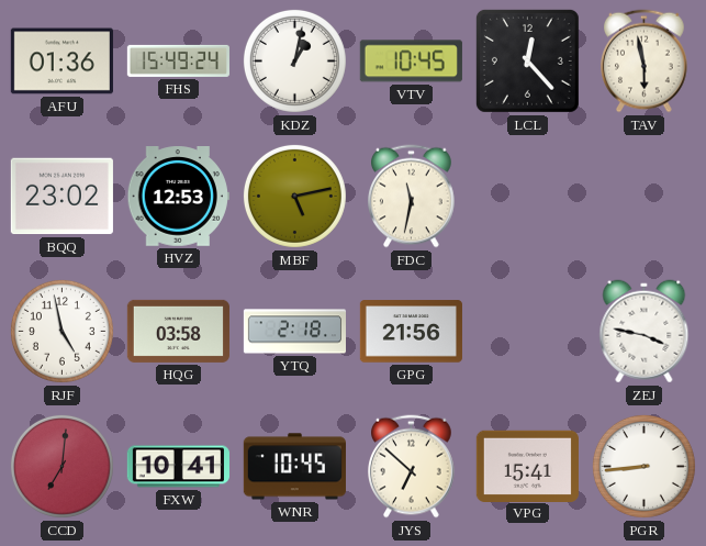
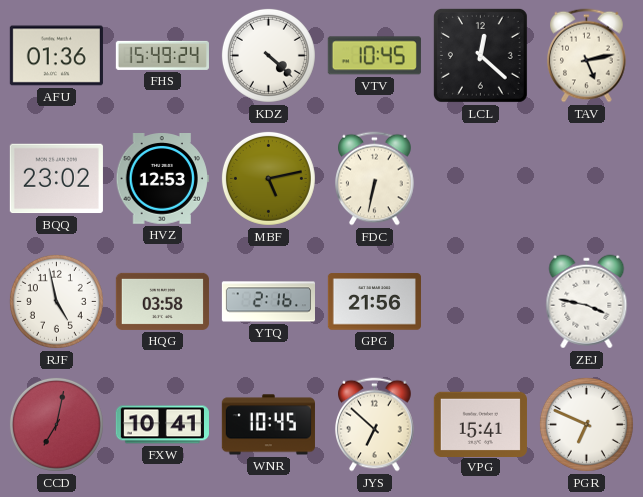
KDZ: 1:02 -> 4:22 (268, 55)
LCL: 12:23 -> 12:22 (480, 55)
TAV: 5:58 -> 5:13 (587, 56)
FDC: 11:32 -> 6:32 (375, 179)
YTQ: 2:18 -> 2:16 (268, 302)
CCD: 7:01 -> 7:02 (56, 424)
PGR: 8:44 -> 6:49 (586, 424)
